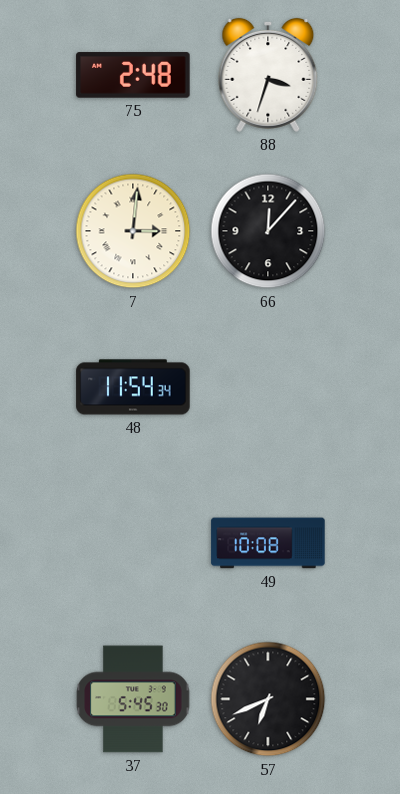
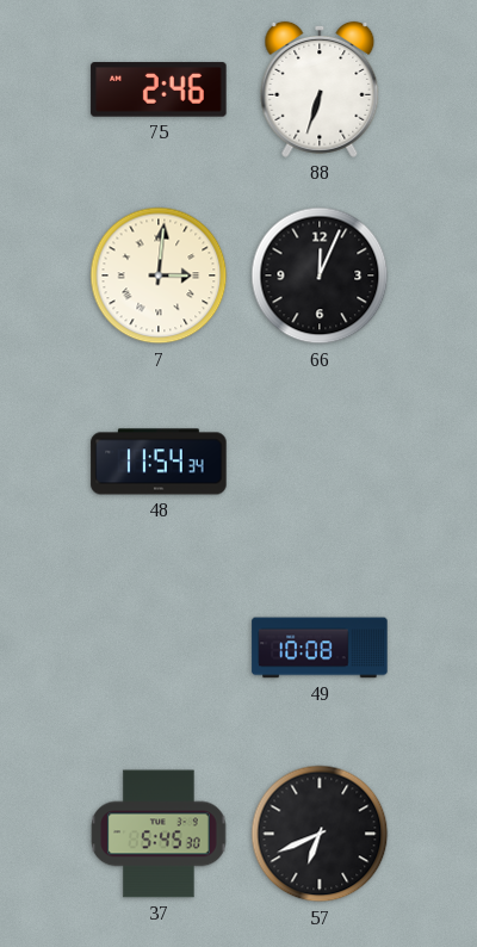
75: 2:48 -> 2:46 (159, 89)
88: 3:33 -> 6:33 (320, 89)
66: 12:07 -> 12:04 (320, 276)
